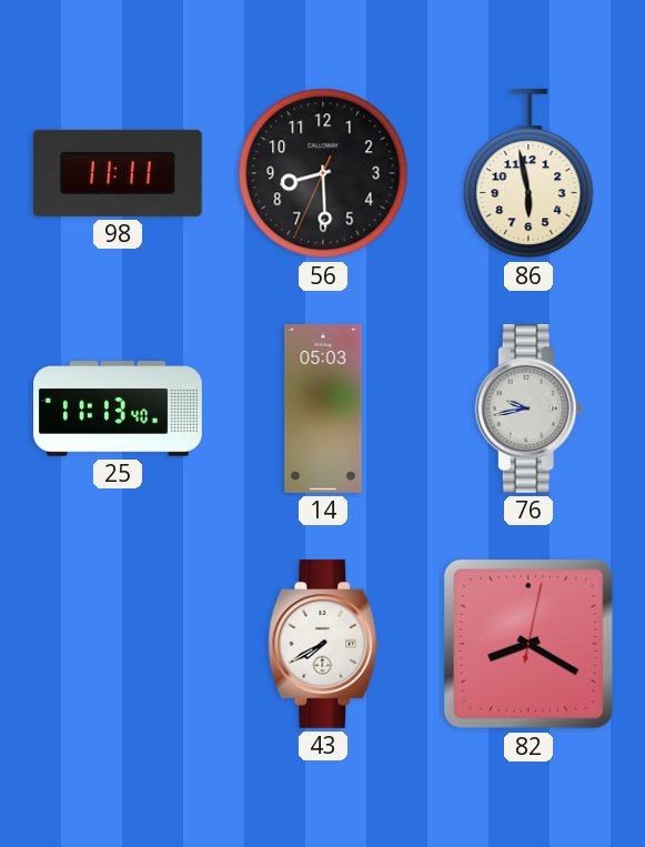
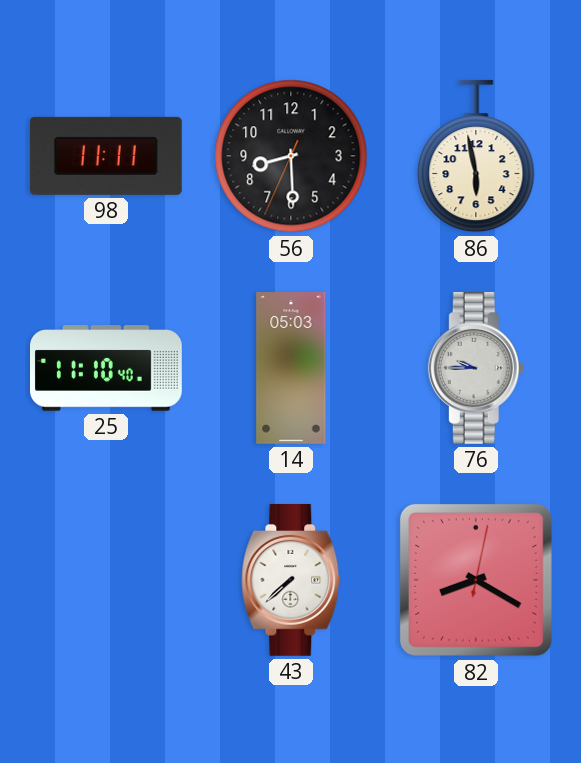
25: 11:13 -> 11:10 (107, 368)
76: 9:43 -> 9:45 (476, 368)
43: 7:40 -> 7:38 (291, 580)
